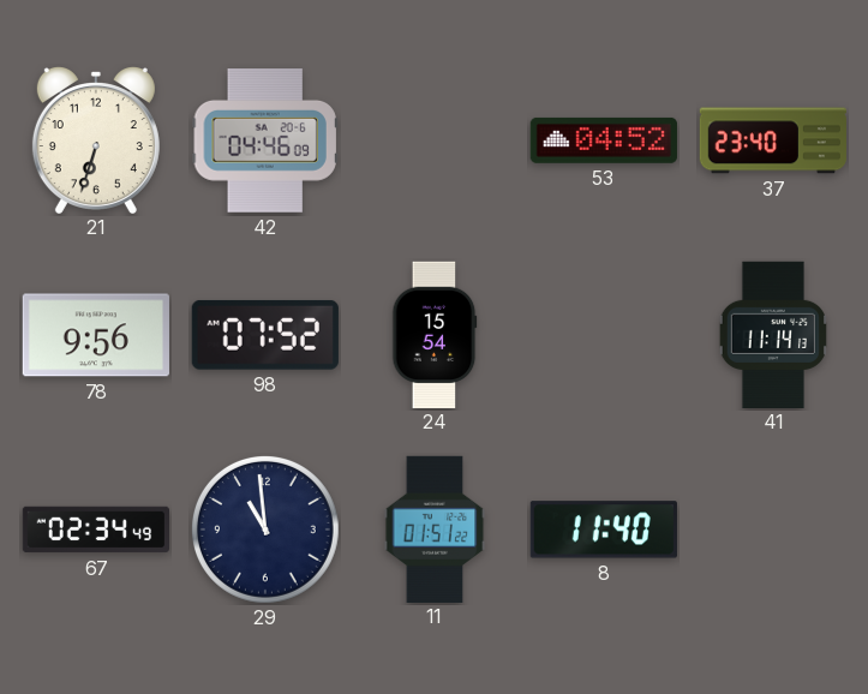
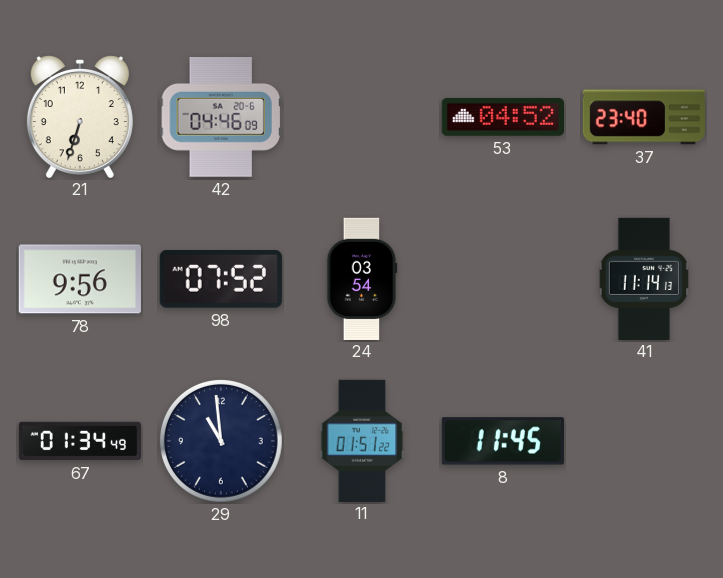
24: 15:54 -> 03:54 (362, 278)
67: 02:34 -> 01:34 (79, 441)
8: 11:40 -> 11:45 (503, 441)
